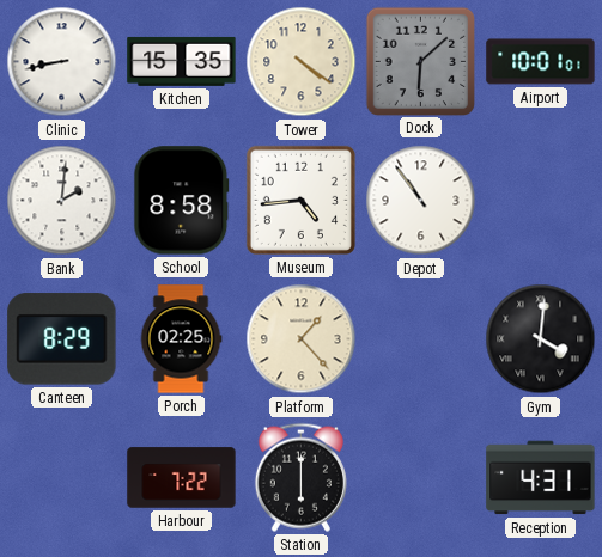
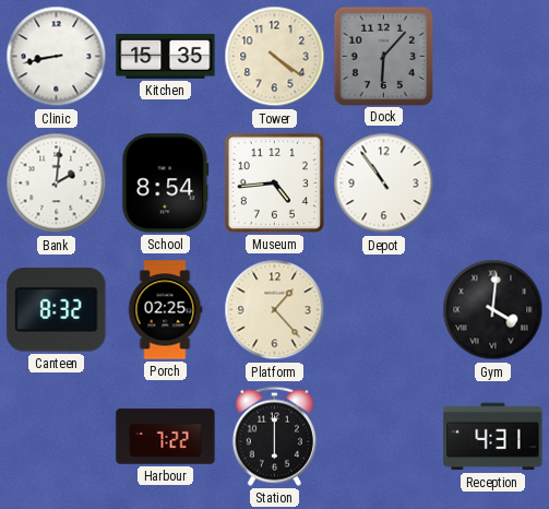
Dock: 6:08 -> 6:07 (383, 56)
Airport: 10:01 -> none (541, 62)
School: 8:58 -> 8:54 (166, 184)
Canteen: 8:29 -> 8:32 (57, 310)
